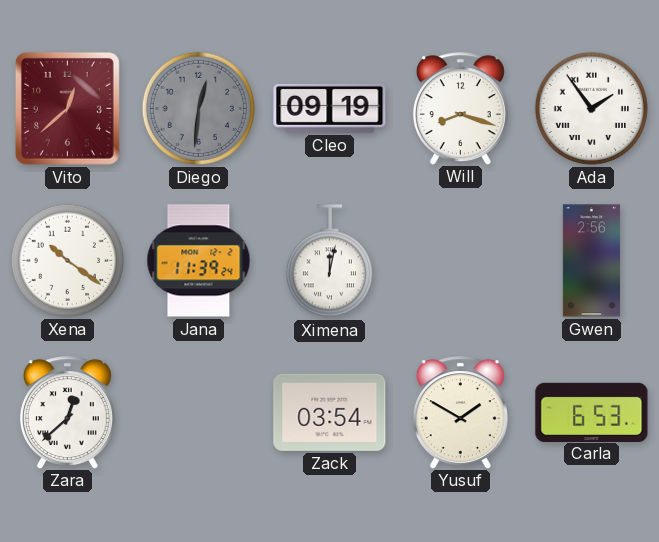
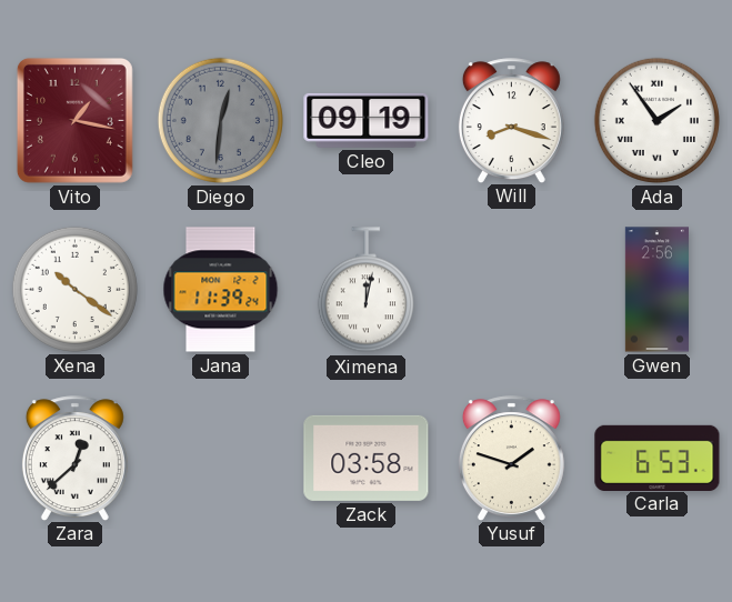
Vito: 12:38 -> 1:17 (74, 120)
Zack: 03:54 -> 03:58 (367, 458)
Yusuf: 1:50 -> 1:48 (511, 458)
